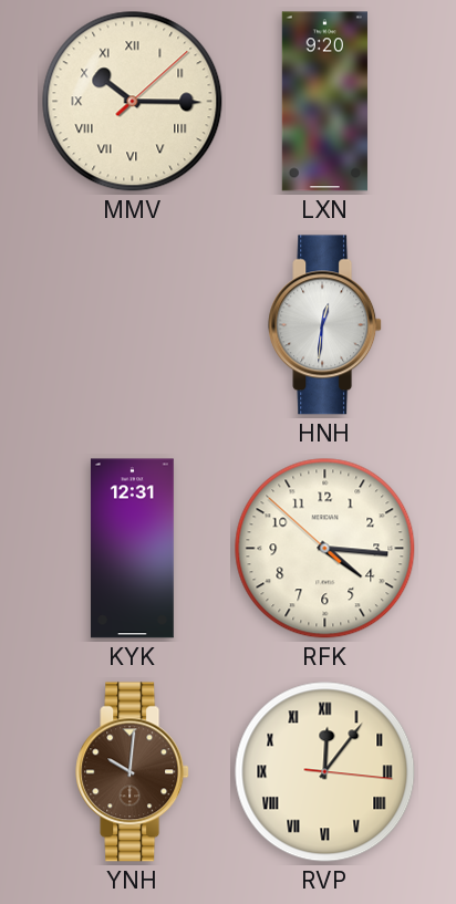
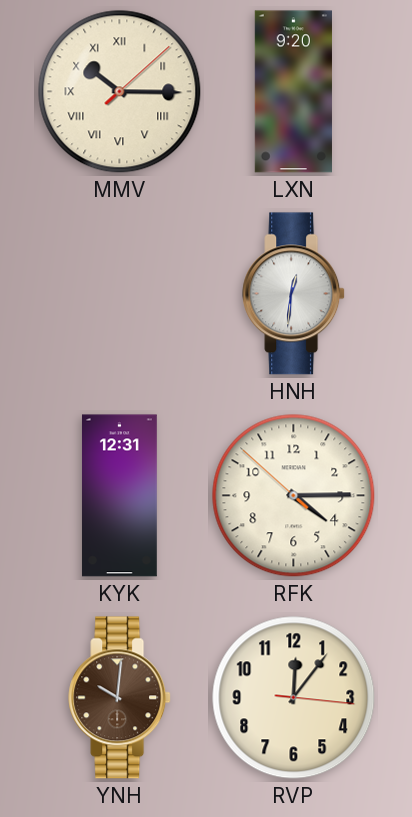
RFK: 4:15 -> 4:14 (294, 496)
RVP numerals: Roman -> Arabic (294, 698)
